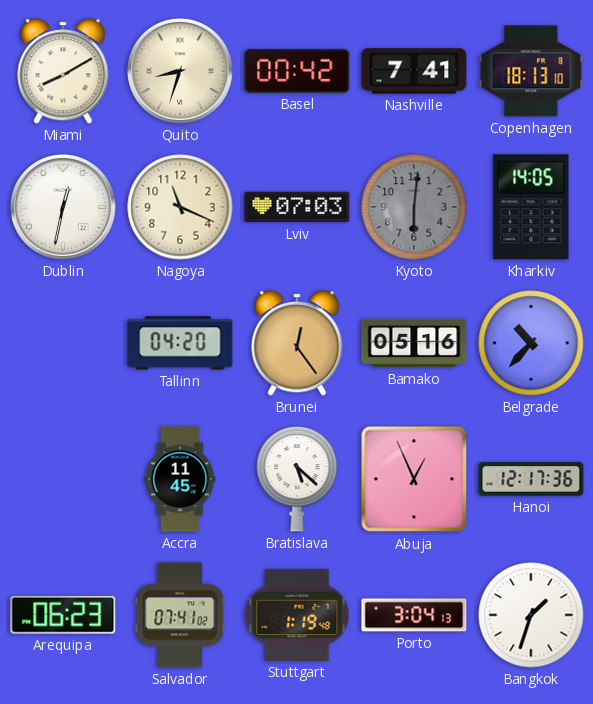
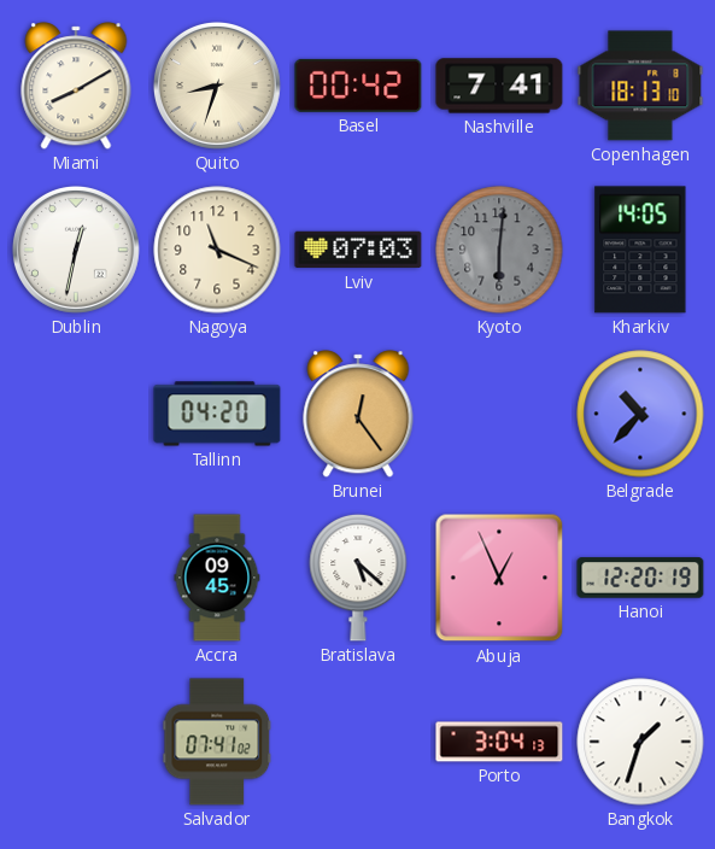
Bamako: 05:16 -> none (414, 343)
Accra: 11:45 -> 09:45 (217, 578)
Hanoi: 12:17 -> 12:20 (640, 578)
Arequipa: 06:23 -> none (63, 615)
Stuttgart: 1:19 -> none (297, 615)
